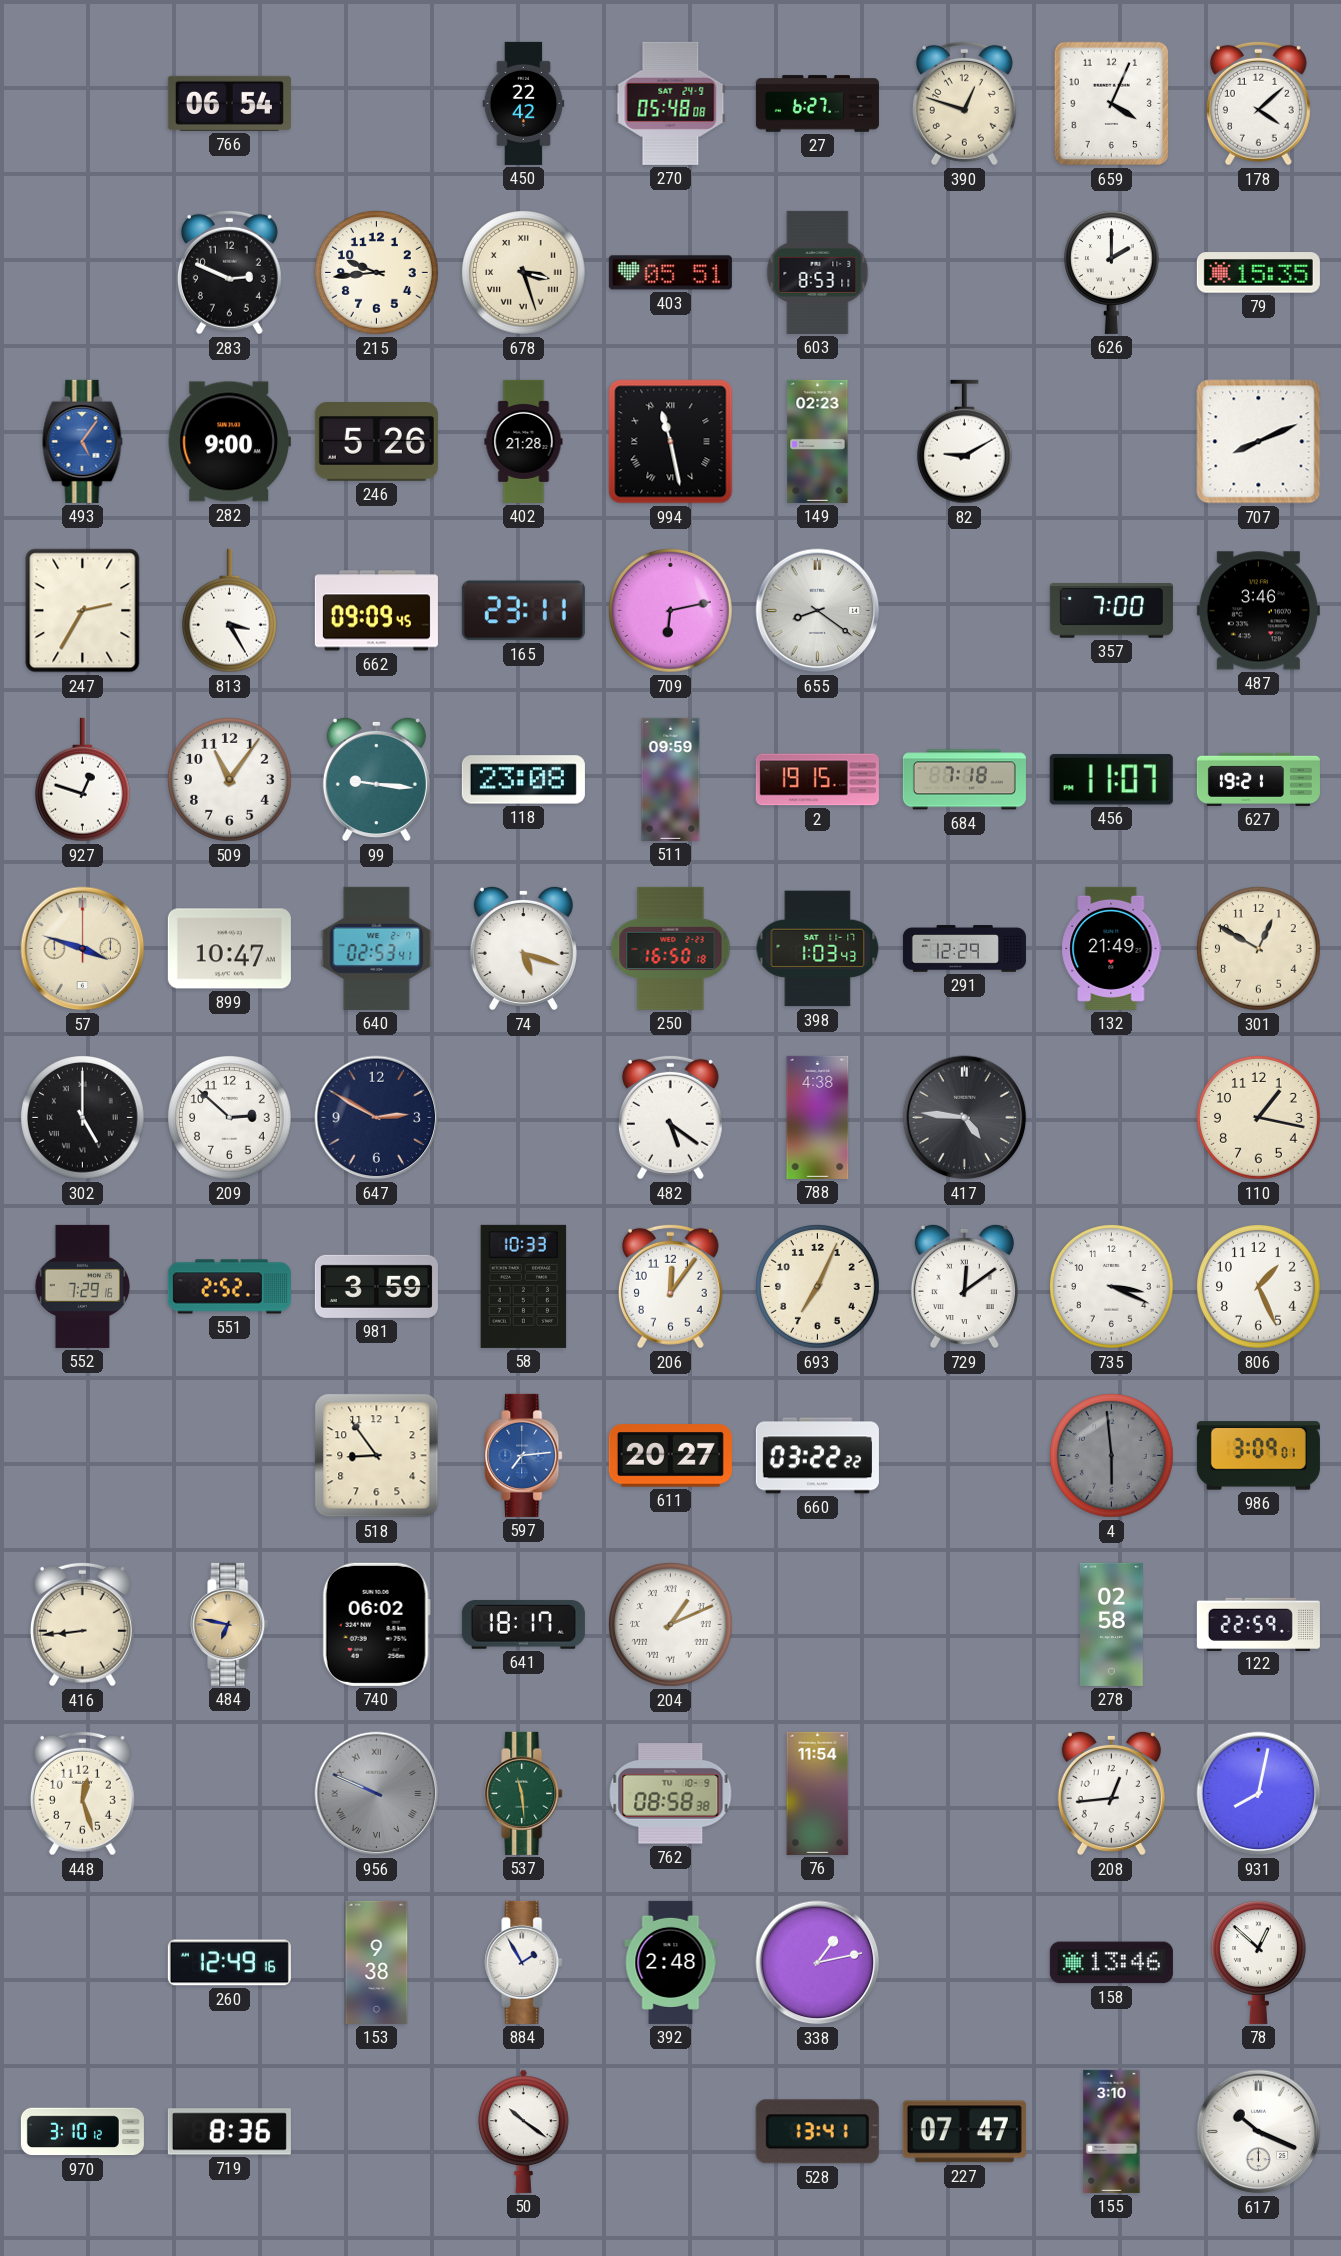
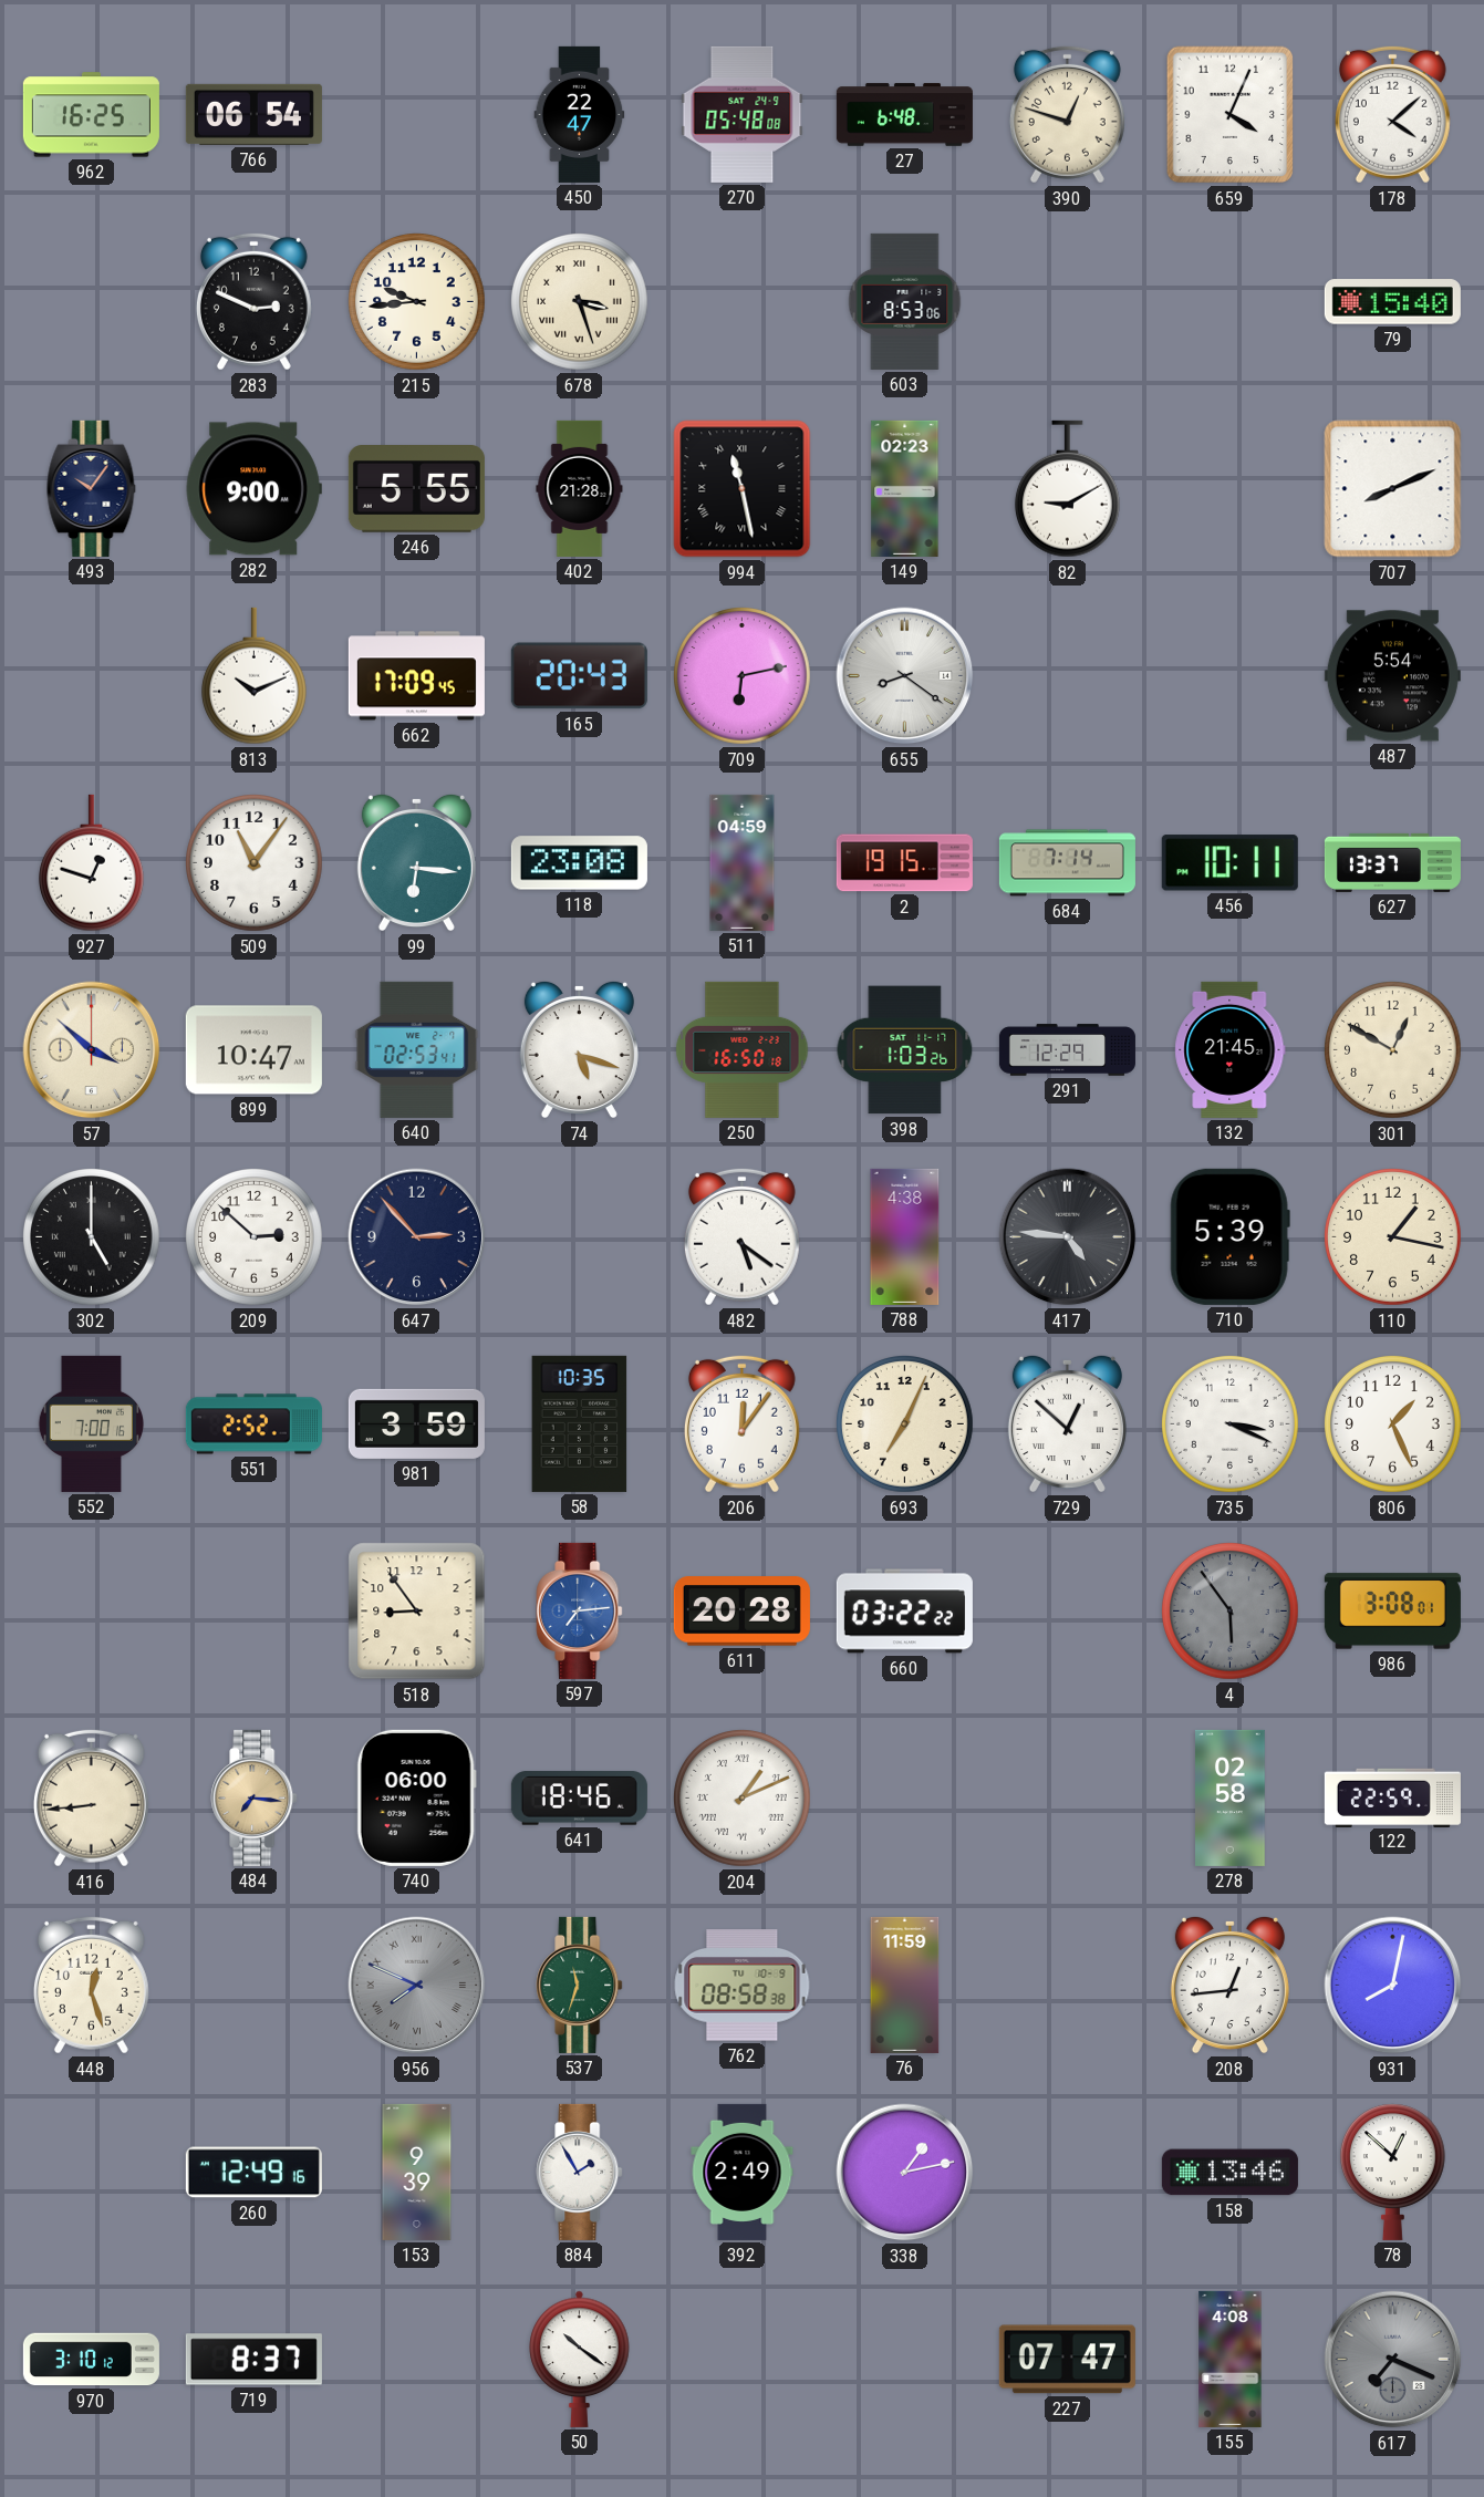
962: none -> 16:25 (91, 115)
450: 22:42 -> 22:47 (580, 114)
27: 6:27 -> 6:48 (904, 115)
403: 05:51 -> none (670, 273)
603: 8:53:11 -> 8:53:06 (905, 301)
626: 2:00 -> none (1111, 272)
79: 15:35 -> 15:40 (1392, 302)
493: 5:06 -> 10:06 (92, 488)
493 dial: blue -> navy (92, 488)
246: 5:26 -> 5:55 (416, 489)
247: 2:35 -> none (83, 611)
813: 3:25 -> 10:11 (253, 676)
662: 09:09 -> 17:09 (416, 676)
165: 23:11 -> 20:43 (579, 676)
357: 7:00 -> none (1111, 611)
487: 3:46 -> 5:54 (1392, 676)
99: 9:16 -> 6:16 (416, 862)
511: 09:59 -> 04:59 (743, 862)
684: 7:18 -> 7:14 (1067, 863)
456: 11:07 -> 10:11 (1229, 863)
627: 19:21 -> 13:37 (1392, 862)
57: 3:48 -> 3:52 (92, 1050)
398: 1:03:43 -> 1:03:26 (905, 1050)
132: 21:49 -> 21:45 (1231, 1049)
647: 2:50 -> 2:53 (417, 1237)
710: none -> 5:39 (1229, 1236)
552: 7:29 -> 7:00 (91, 1423)
58: 10:33 -> 10:35 (580, 1423)
729: 12:09 -> 12:52 (1067, 1423)
611: 20:27 -> 20:28 (741, 1612)
4: 5:59 -> 5:54 (1231, 1612)
986: 3:09 -> 3:08 (1392, 1612)
484: 6:47 -> 7:16 (255, 1797)
740: 06:02 -> 06:00 (416, 1797)
641: 18:17 -> 18:46 (579, 1799)
956: 9:49 -> 7:49 (417, 1986)
537: 11:29 -> 11:33 (580, 1985)
76: 11:54 -> 11:59 (905, 1985)
153: 9:38 -> 9:39 (417, 2172)
392: 2:48 -> 2:49 (743, 2172)
719: 8:36 -> 8:37 (253, 2360)
528: 13:41 -> none (817, 2132)
155: 3:10 -> 4:08 (1231, 2359)
617: 10:19 -> 7:19 (1393, 2360)
617 dial: white -> grey (1393, 2360)
